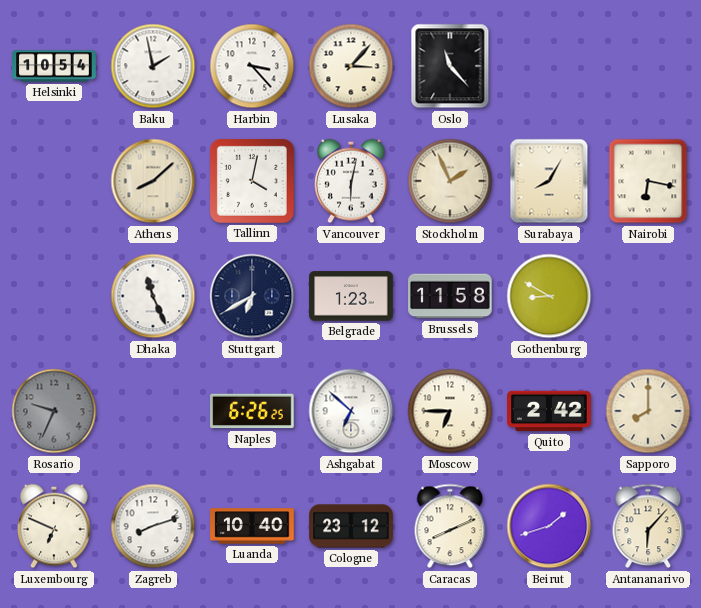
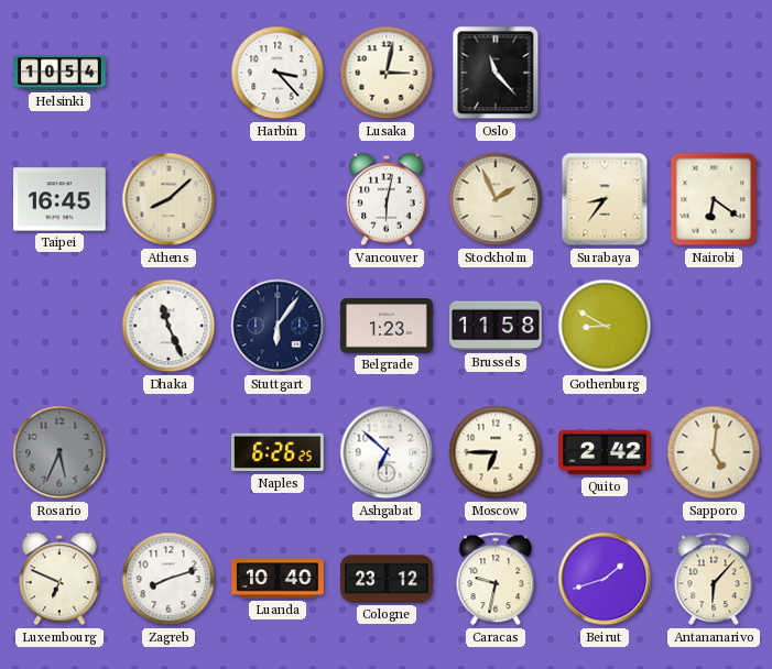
Baku: 1:58 -> none (153, 66)
Lusaka: 3:07 -> 3:02 (387, 73)
Taipei: none -> 16:45 (59, 199)
Tallinn: 4:02 -> none (252, 181)
Surabaya: 8:05 -> 8:36 (605, 199)
Nairobi: 6:17 -> 6:21 (714, 199)
Stuttgart: 6:40 -> 6:06 (278, 326)
Rosario: 9:34 -> 5:34 (59, 452)
Sapporo: 8:00 -> 5:01 (714, 452)
Caracas: 8:11 -> 9:32 (496, 579)
